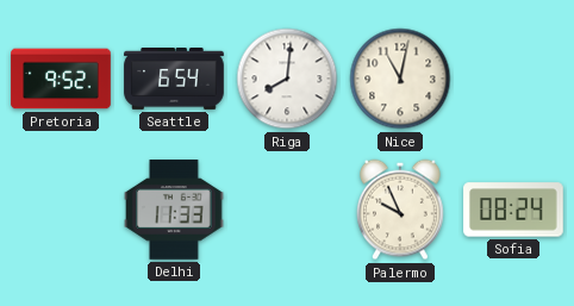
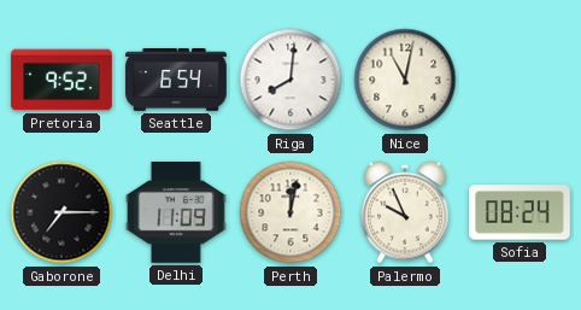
Gaborone: none -> 7:15 (61, 212)
Delhi: 11:33 -> 11:09 (176, 212)
Perth: none -> 12:02 (290, 212)
